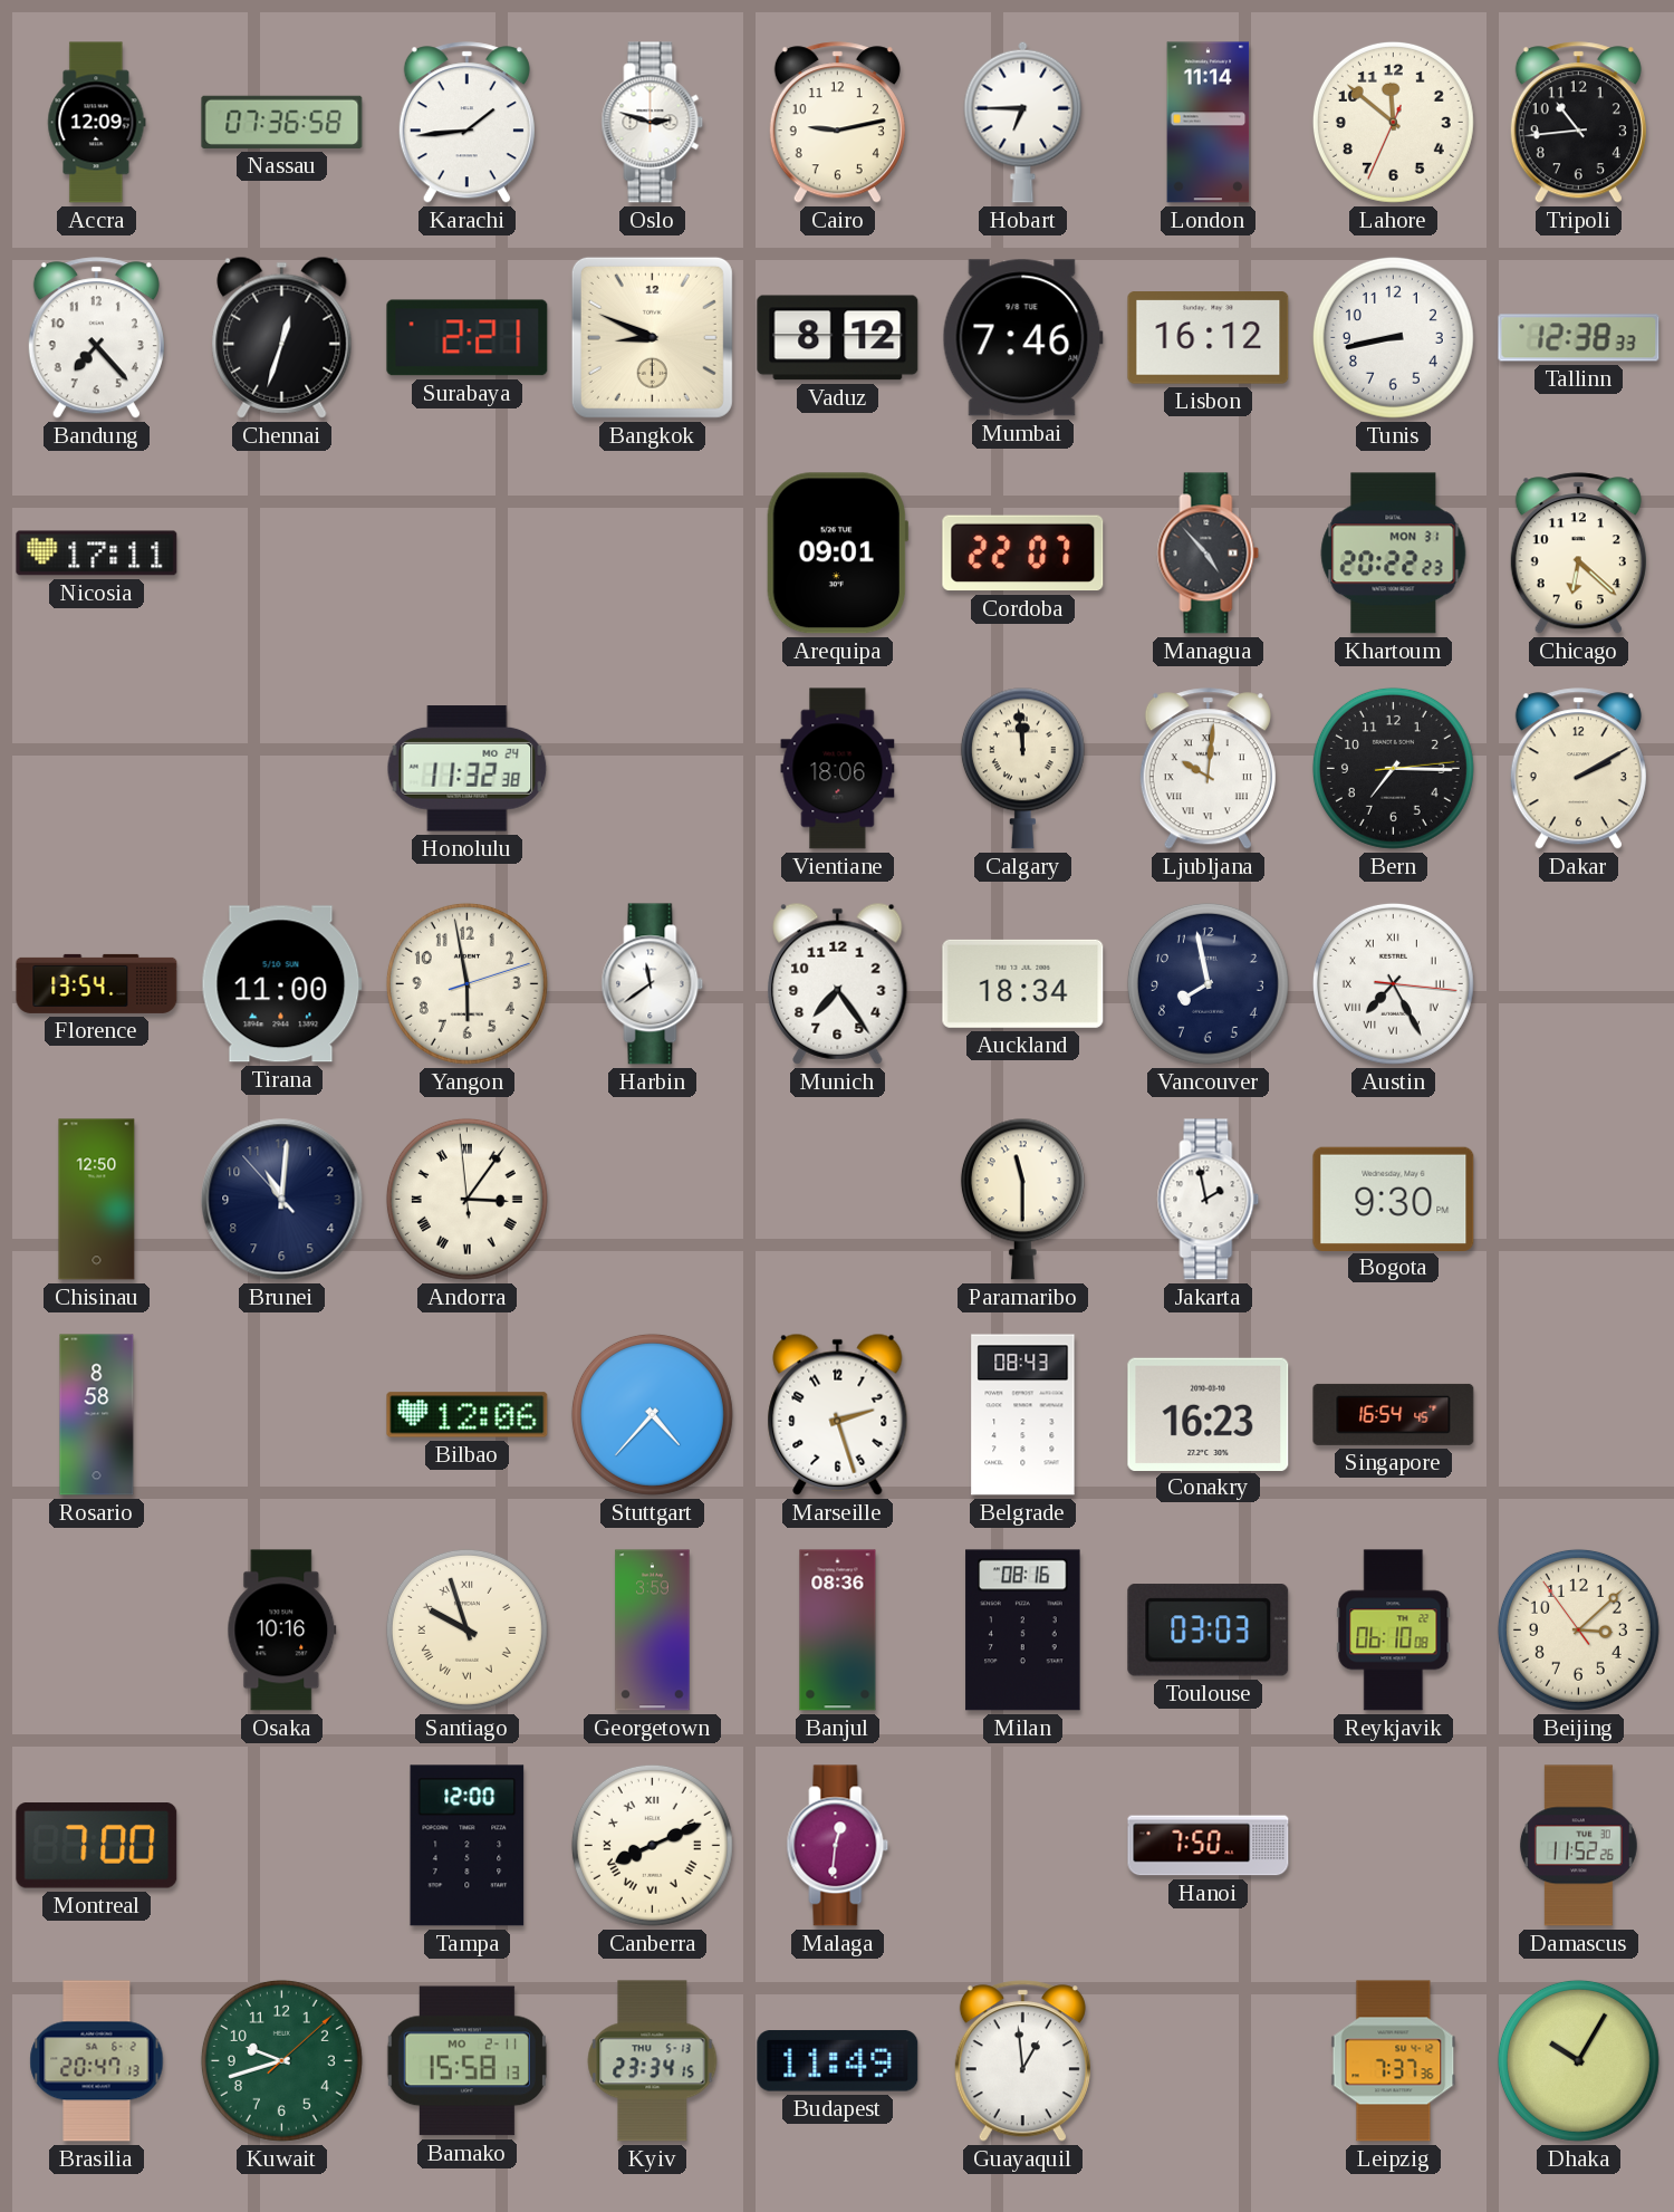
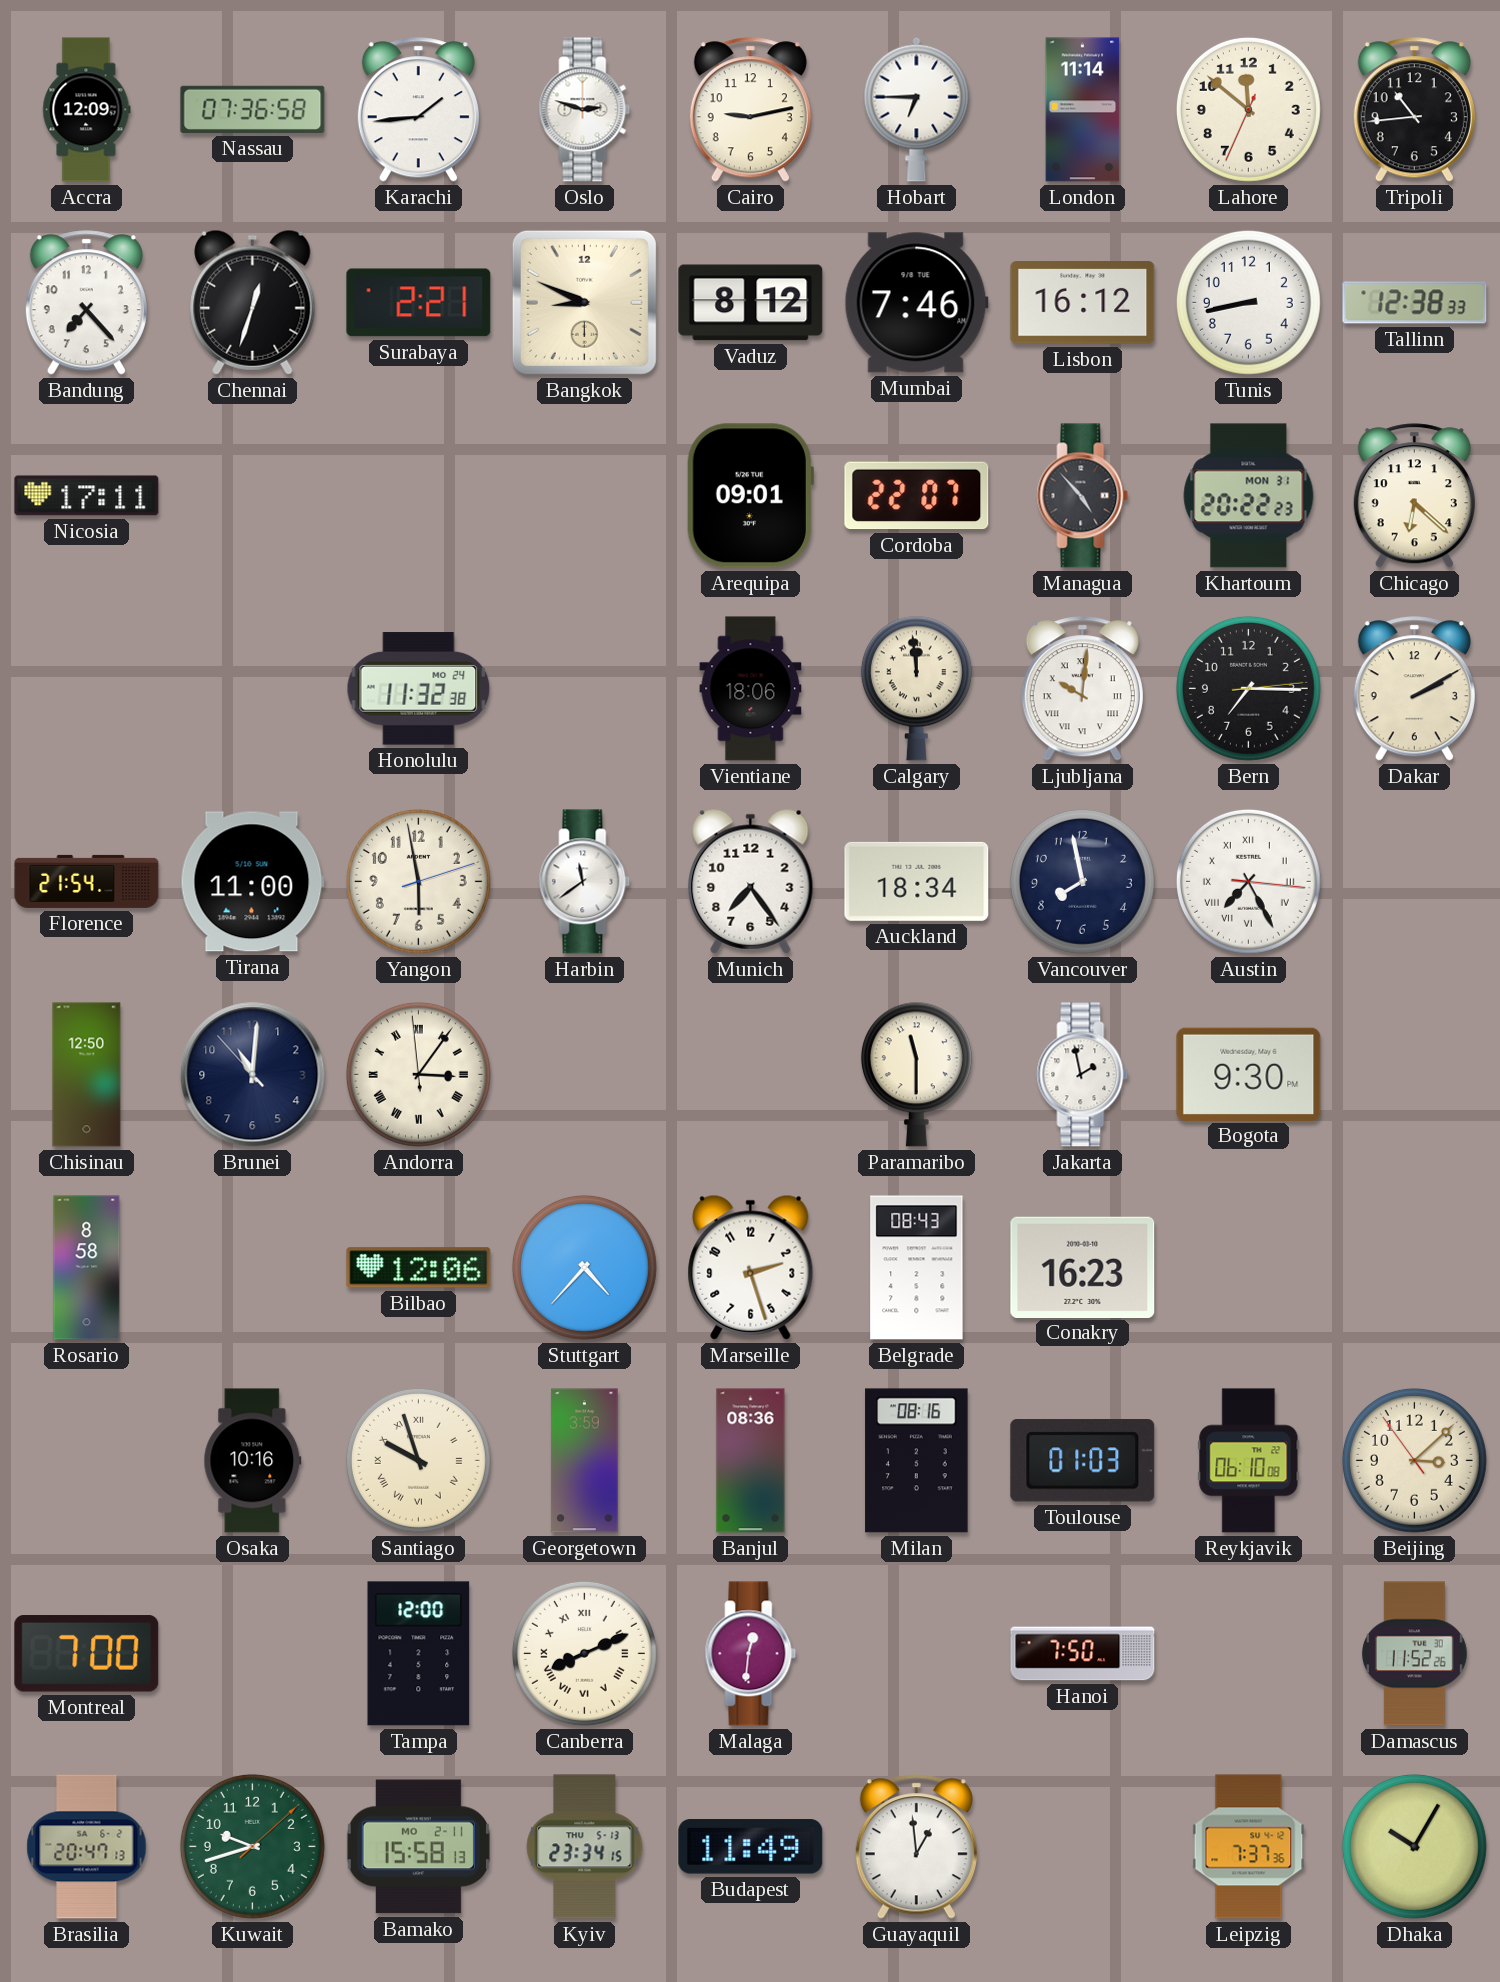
Florence: 13:54 -> 21:54 (87, 881)
Singapore: 16:54 -> none (1394, 1414)
Toulouse: 03:03 -> 01:03 (1083, 1461)
